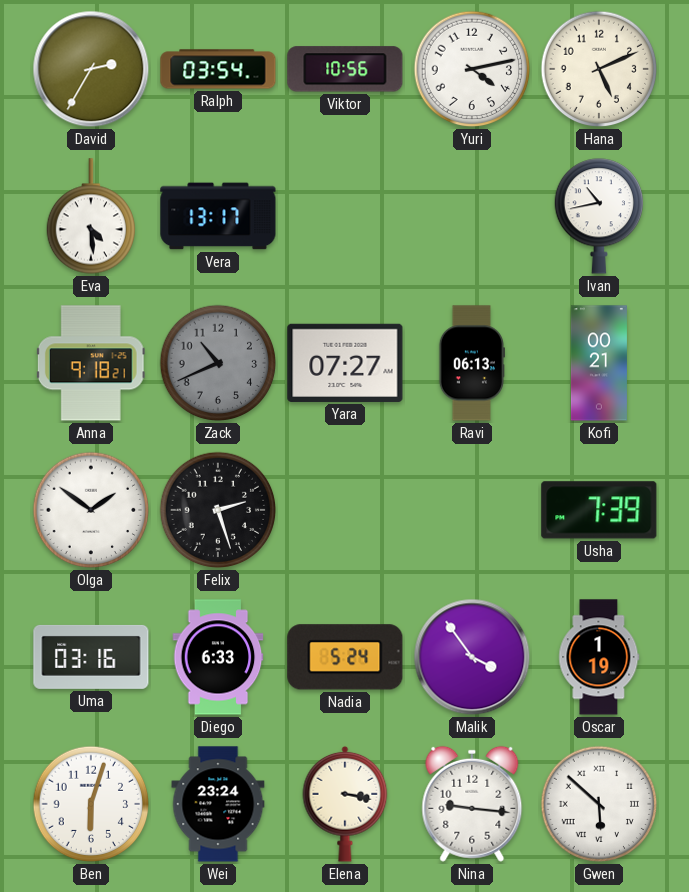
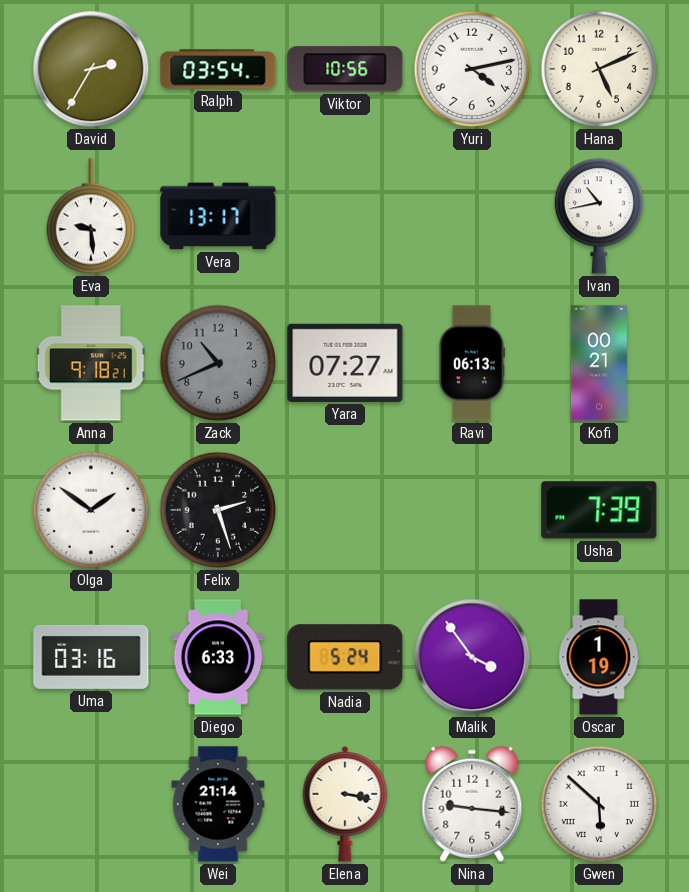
Eva: 4:29 -> 9:29 (90, 216)
Ben: 6:03 -> none (91, 804)
Wei: 23:24 -> 21:14 (218, 804)
